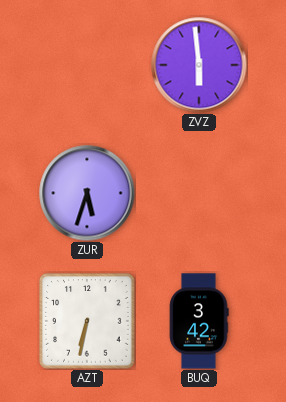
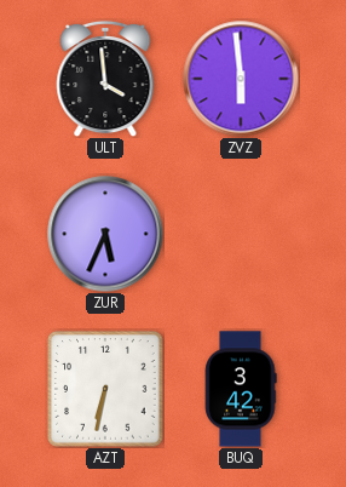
ULT: none -> 3:59 (105, 79)
ZUR: 5:33 -> 5:34 (105, 234)
